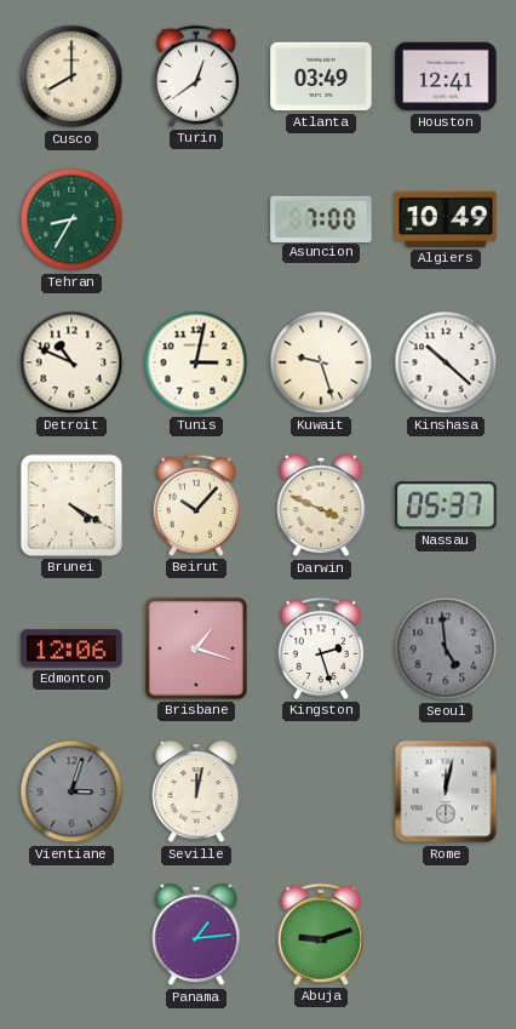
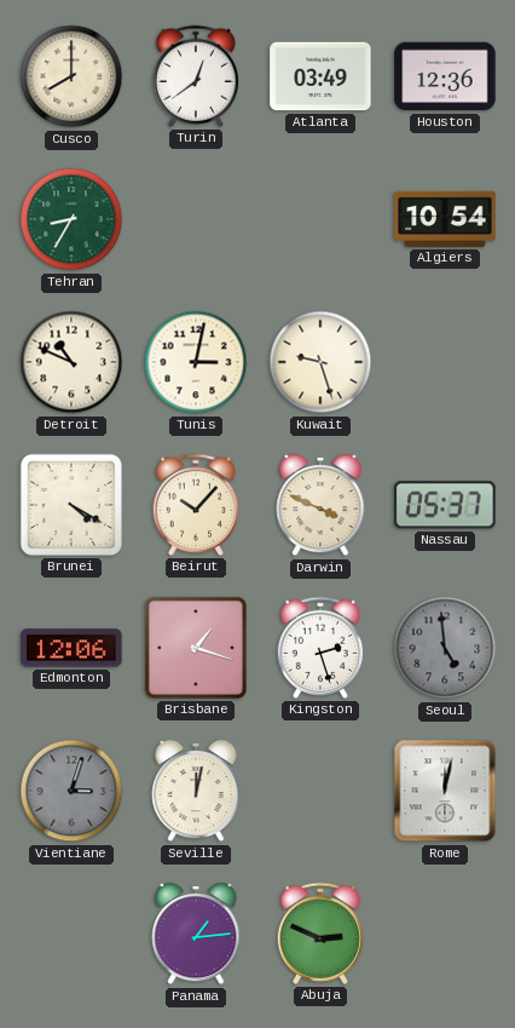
Houston: 12:41 -> 12:36 (445, 76)
Asuncion: 7:00 -> none (321, 218)
Algiers: 10:49 -> 10:54 (445, 219)
Kinshasa: 10:22 -> none (446, 362)
Abuja: 9:12 -> 2:49 (320, 934)
